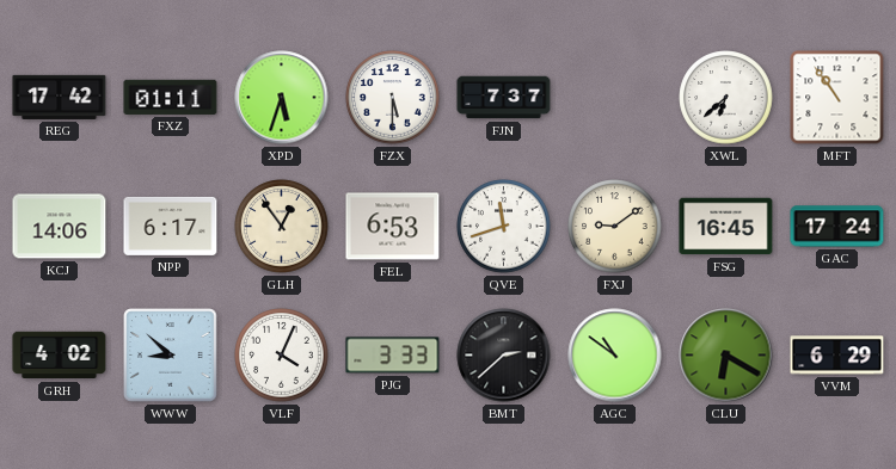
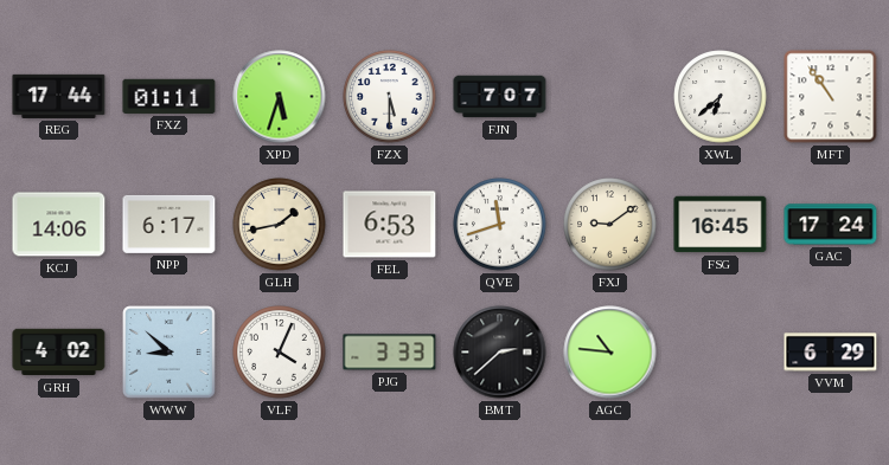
REG: 17:42 -> 17:44 (59, 96)
FJN: 7:37 -> 7:07 (500, 97)
GLH: 12:54 -> 1:43 (280, 225)
AGC: 10:51 -> 10:46 (610, 353)
CLU: 6:20 -> none (726, 356)
